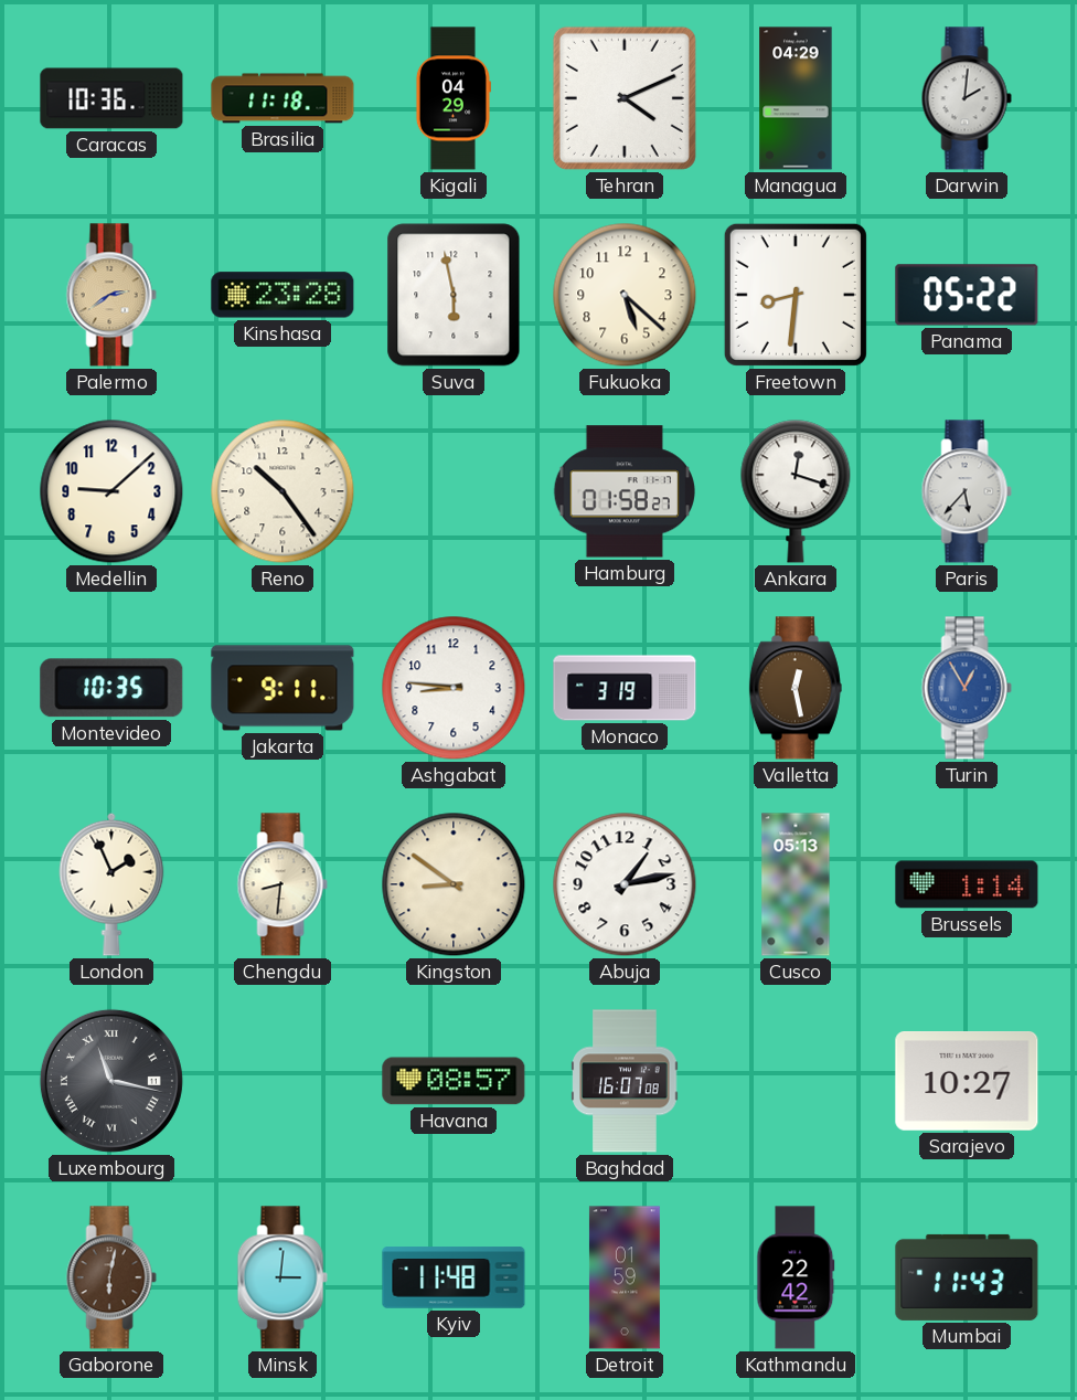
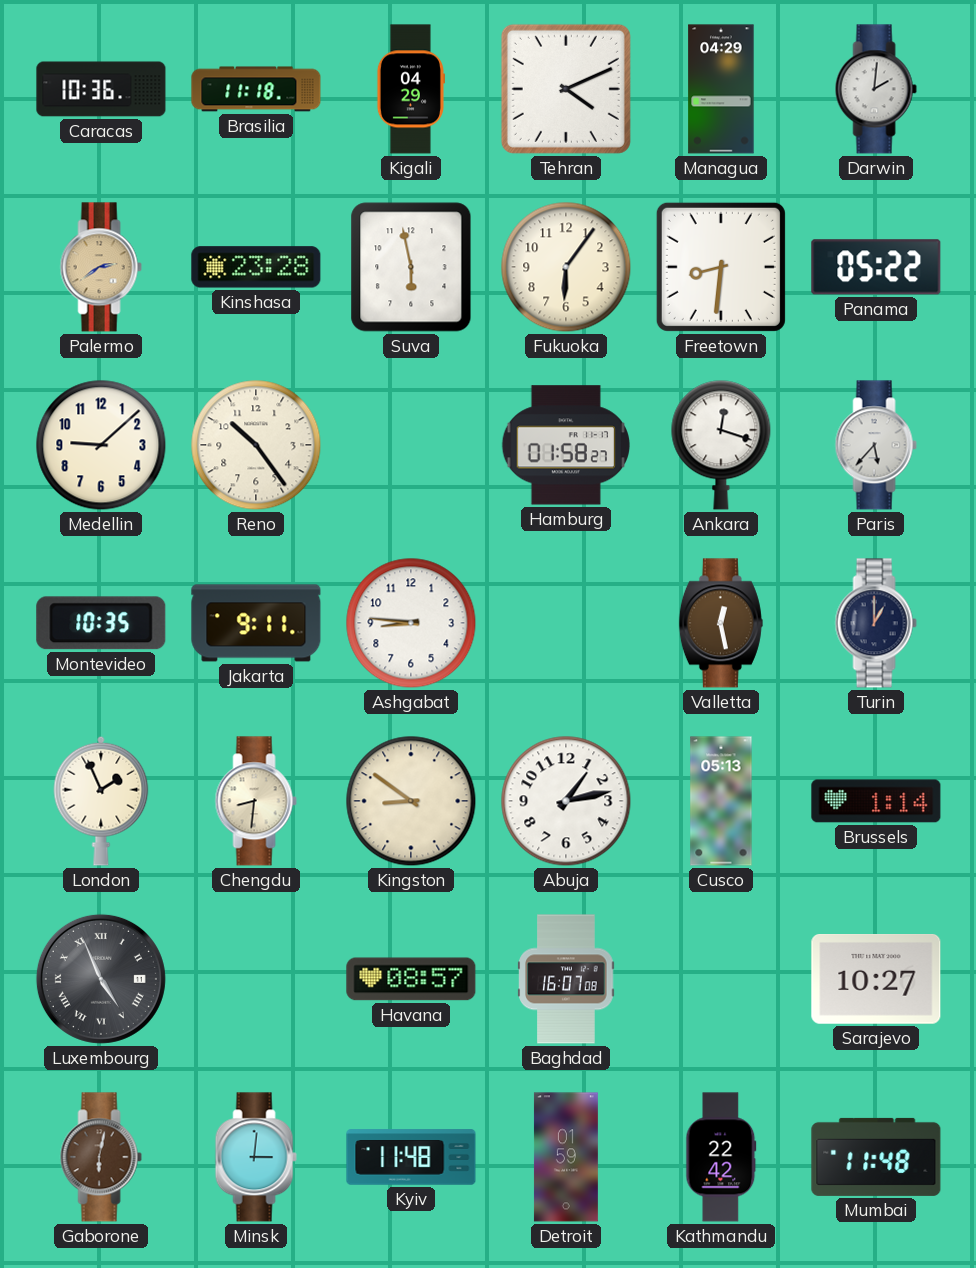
Fukuoka: 5:22 -> 6:06 (566, 267)
Monaco: 3:19 -> none (625, 688)
Turin: 12:55 -> 1:00 (876, 623)
Turin dial: blue -> navy (876, 623)
Luxembourg: 11:17 -> 4:56 (101, 979)
Mumbai: 11:43 -> 11:48 (876, 1157)
